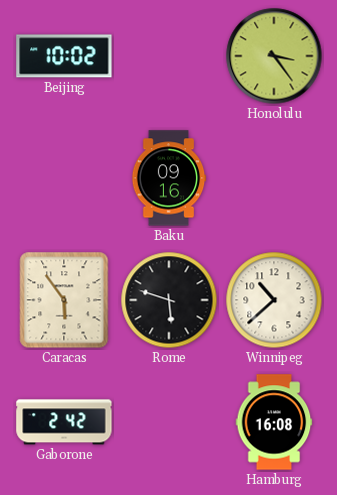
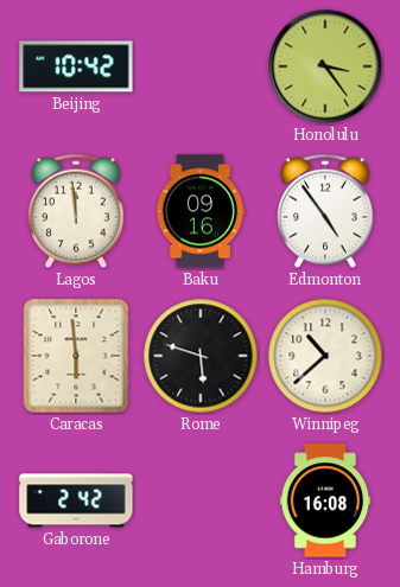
Beijing: 10:02 -> 10:42 (76, 66)
Lagos: none -> 11:59 (76, 211)
Edmonton: none -> 4:54 (325, 211)
Caracas: 5:54 -> 5:59 (76, 356)
